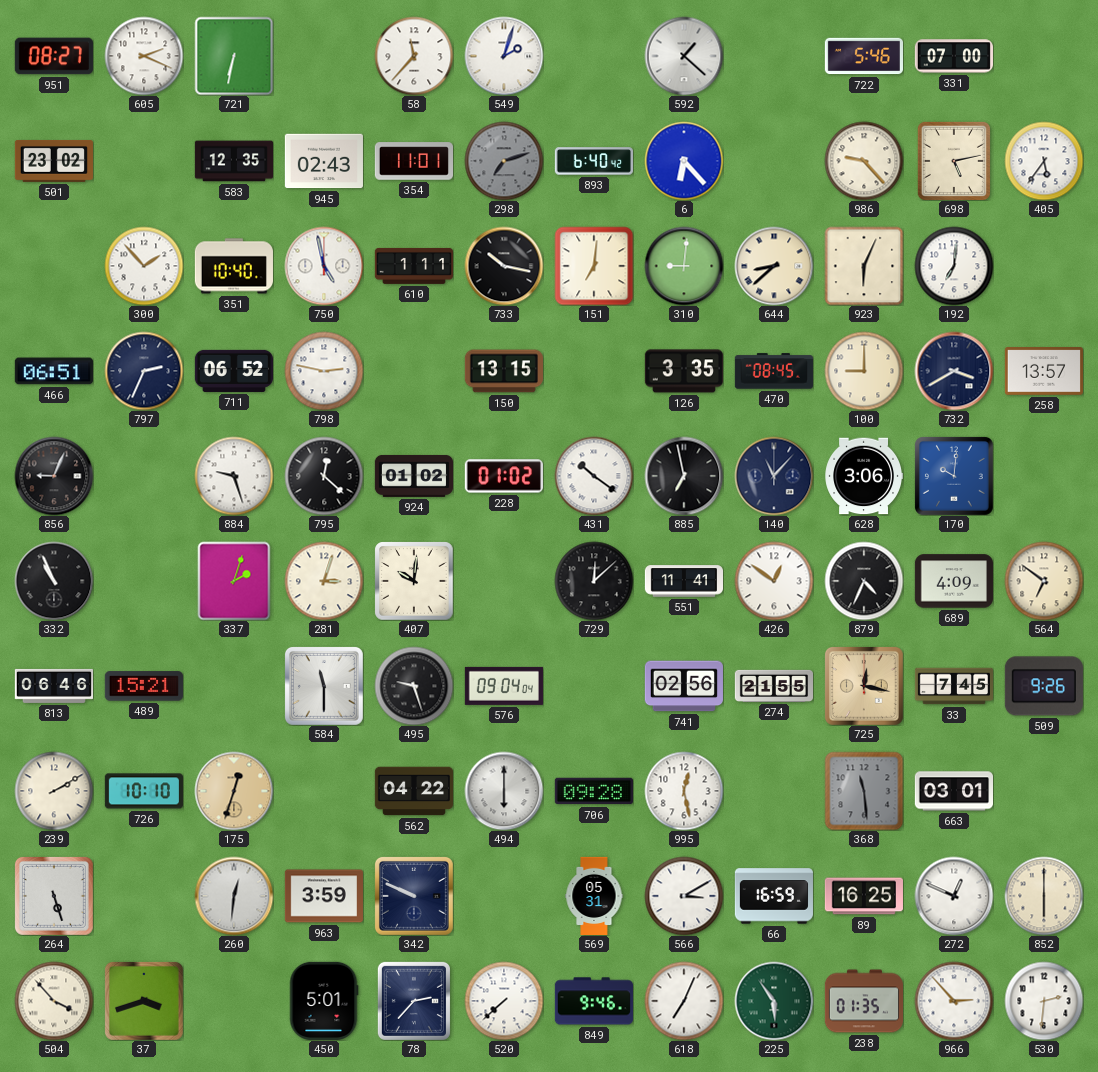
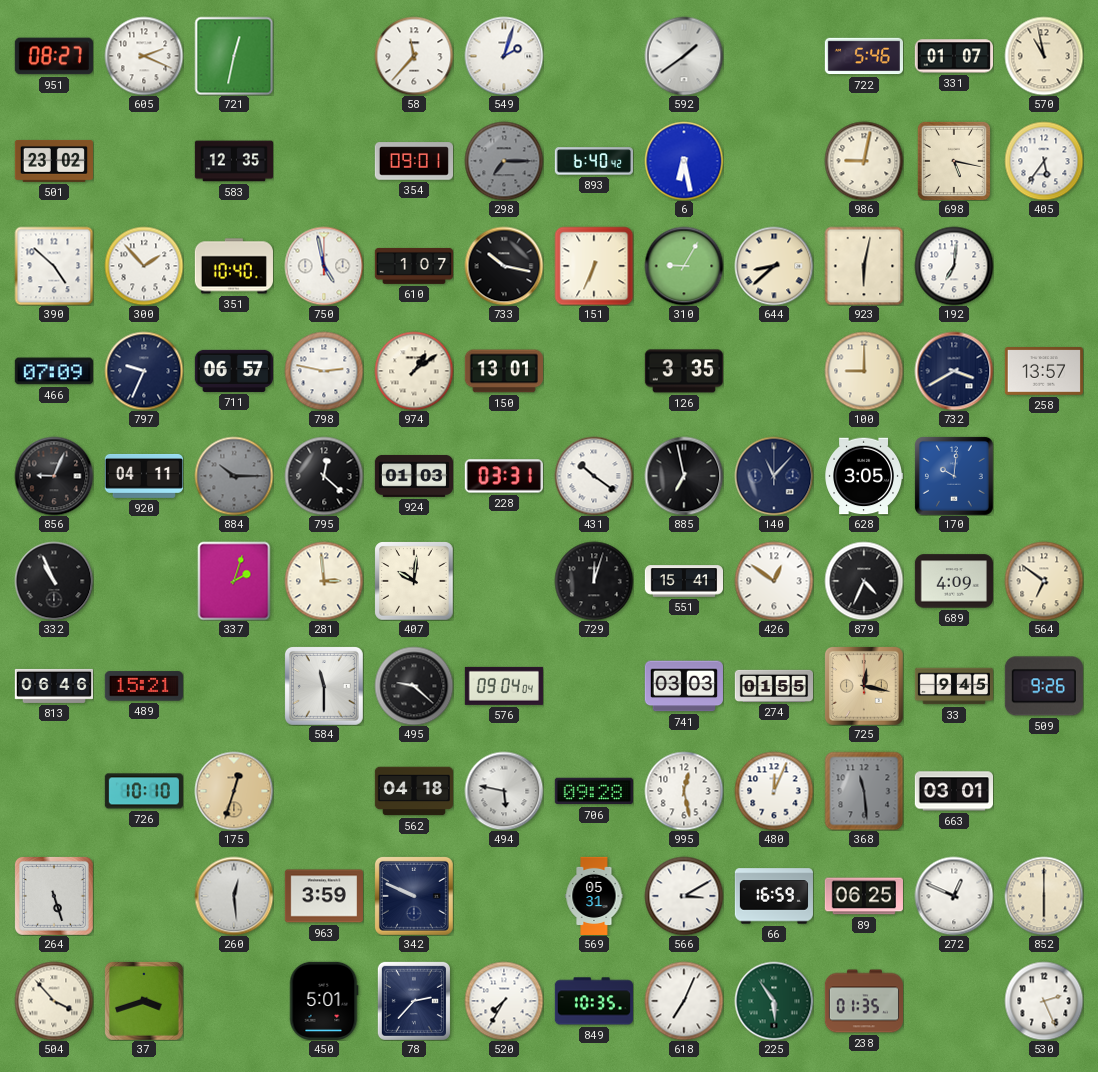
721: 6:32 -> 12:32 (234, 56)
592: 1:22 -> 1:39 (684, 56)
331: 07:00 -> 01:07 (954, 56)
570: none -> 10:58 (1044, 56)
945: 02:43 -> none (324, 161)
354: 11:01 -> 09:01 (413, 161)
298: 7:12 -> 7:15 (504, 161)
6: 6:23 -> 6:28 (684, 161)
986: 9:23 -> 9:02 (864, 161)
698: 5:13 -> 5:17 (954, 161)
390: none -> 4:52 (54, 266)
610: 1:11 -> 1:07 (413, 266)
151: 7:01 -> 6:34 (594, 266)
310: 9:01 -> 9:05 (684, 266)
923: 6:04 -> 6:02 (864, 266)
466: 06:51 -> 07:09 (54, 371)
797: 2:34 -> 9:34 (144, 371)
711: 06:52 -> 06:57 (234, 371)
974: none -> 1:09 (414, 371)
150: 13:15 -> 13:01 (504, 371)
470: 08:45 -> none (774, 371)
920: none -> 04:11 (143, 476)
884: 9:27 -> 10:15 (234, 476)
884 dial: white -> grey (234, 476)
924: 01:02 -> 01:03 (413, 476)
228: 01:02 -> 03:31 (504, 476)
628: 3:06 -> 3:05 (863, 476)
281: 3:03 -> 2:59 (324, 581)
729: 12:08 -> 12:03 (594, 581)
551: 11:41 -> 15:41 (683, 581)
495: 9:27 -> 9:22 (414, 686)
741: 02:56 -> 03:03 (684, 686)
274: 21:55 -> 01:55 (773, 686)
33: 7:45 -> 9:45 (953, 686)
239: 2:10 -> none (54, 791)
562: 04:22 -> 04:18 (413, 791)
494: 6:00 -> 5:47 (504, 791)
480: none -> 12:04 (774, 791)
260: 12:31 -> 12:29 (234, 896)
89: 16:25 -> 06:25 (864, 896)
520: 7:38 -> 7:35 (504, 1001)
849: 9:46 -> 10:35 (594, 1001)
966: 2:53 -> none (954, 1001)
530: 2:31 -> 2:26 (1044, 1001)
